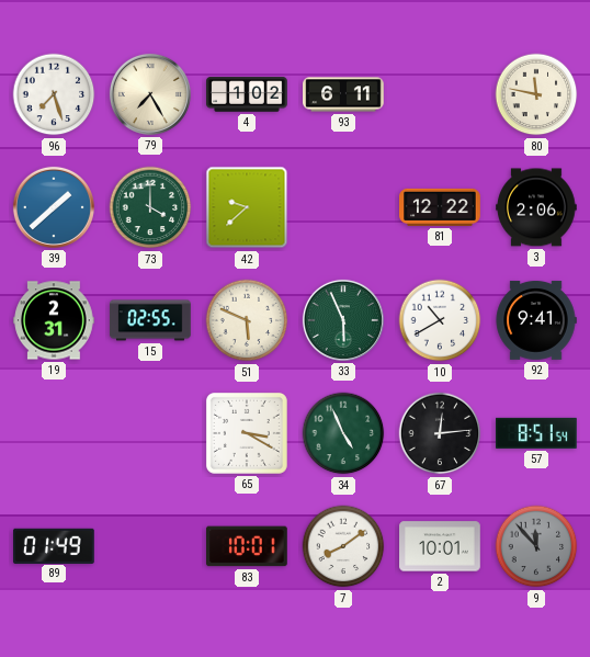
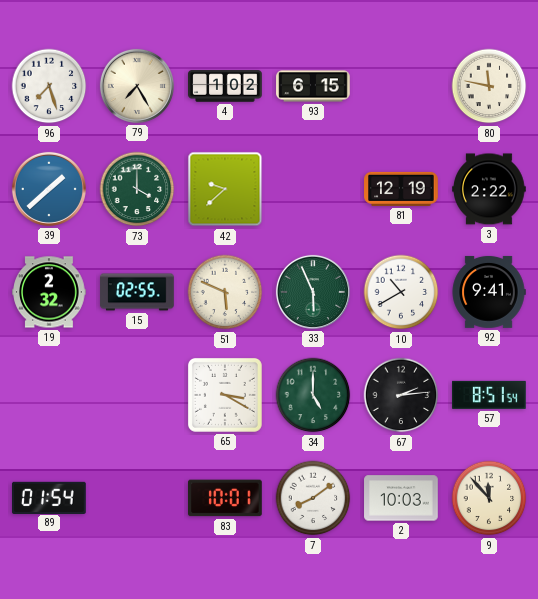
93: 6:11 -> 6:15 (313, 86)
81: 12:22 -> 12:19 (401, 189)
3: 2:06 -> 2:22 (489, 189)
19: 2:31 -> 2:32 (49, 292)
34: 4:56 -> 5:00 (313, 395)
67: 12:14 -> 2:14 (401, 395)
89: 01:49 -> 01:54 (50, 497)
2: 10:01 -> 10:03 (401, 498)
9 dial: grey -> cream (489, 498)
